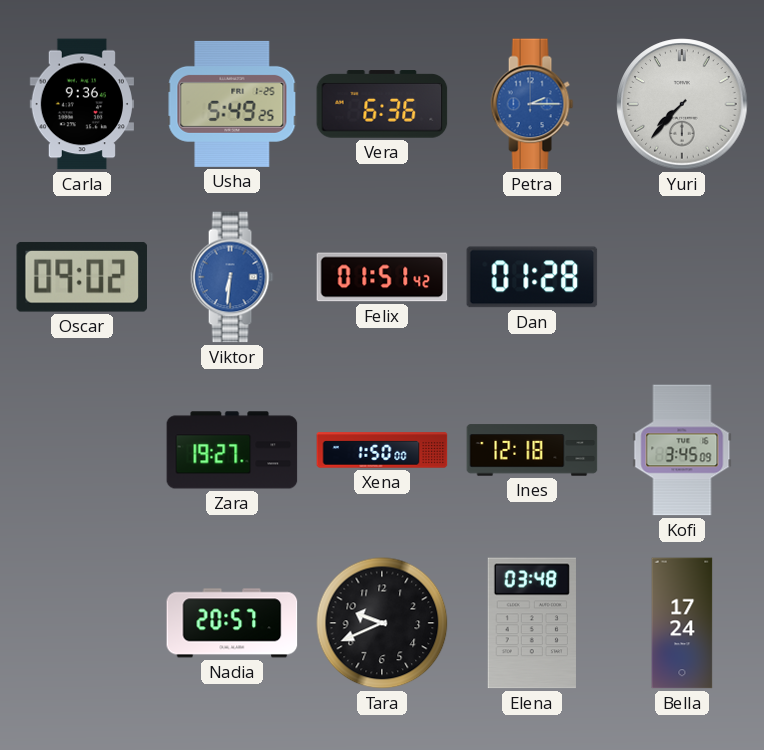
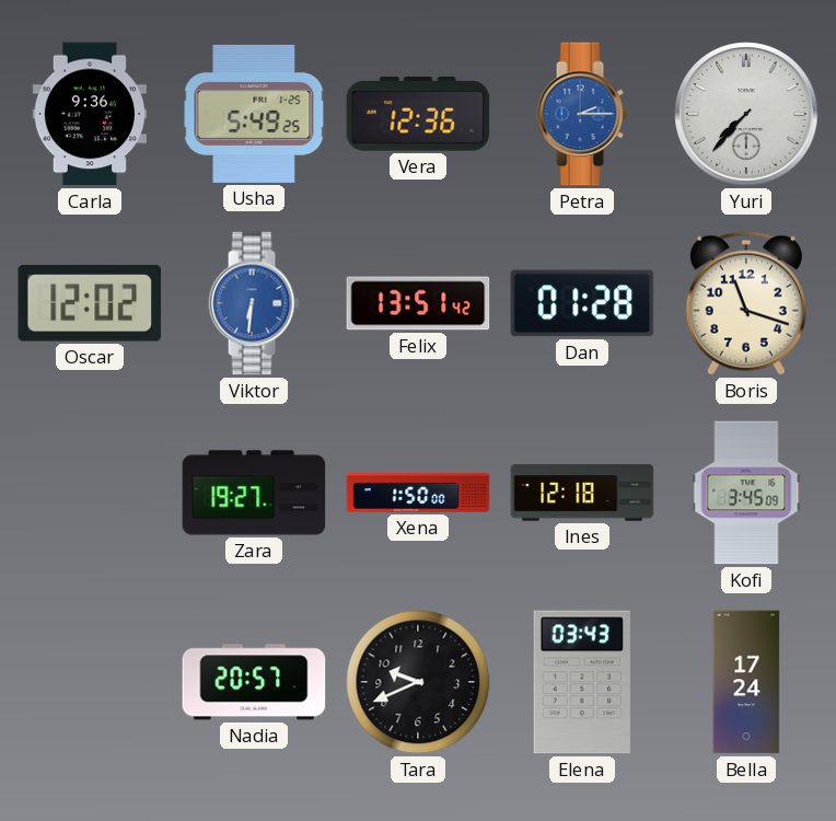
Vera: 6:36 -> 12:36 (418, 114)
Oscar: 09:02 -> 12:02 (89, 303)
Felix: 01:51 -> 13:51 (418, 303)
Boris: none -> 11:18 (746, 303)
Elena: 03:48 -> 03:43 (582, 682)
